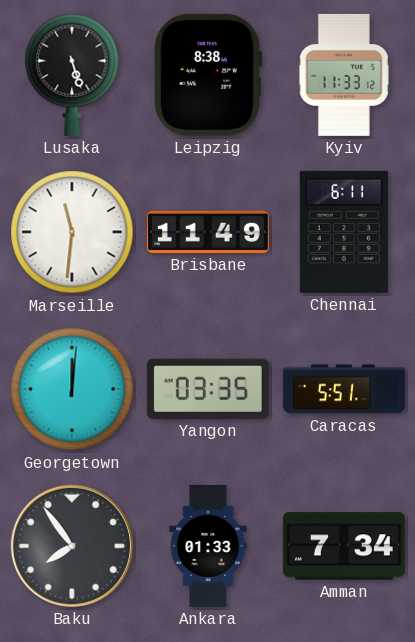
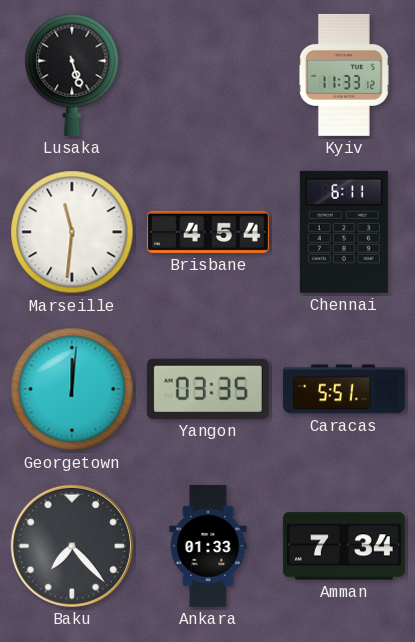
Leipzig: 8:38 -> none (208, 75)
Brisbane: 11:49 -> 4:54 (208, 232)
Baku: 7:54 -> 7:23 (72, 546)
